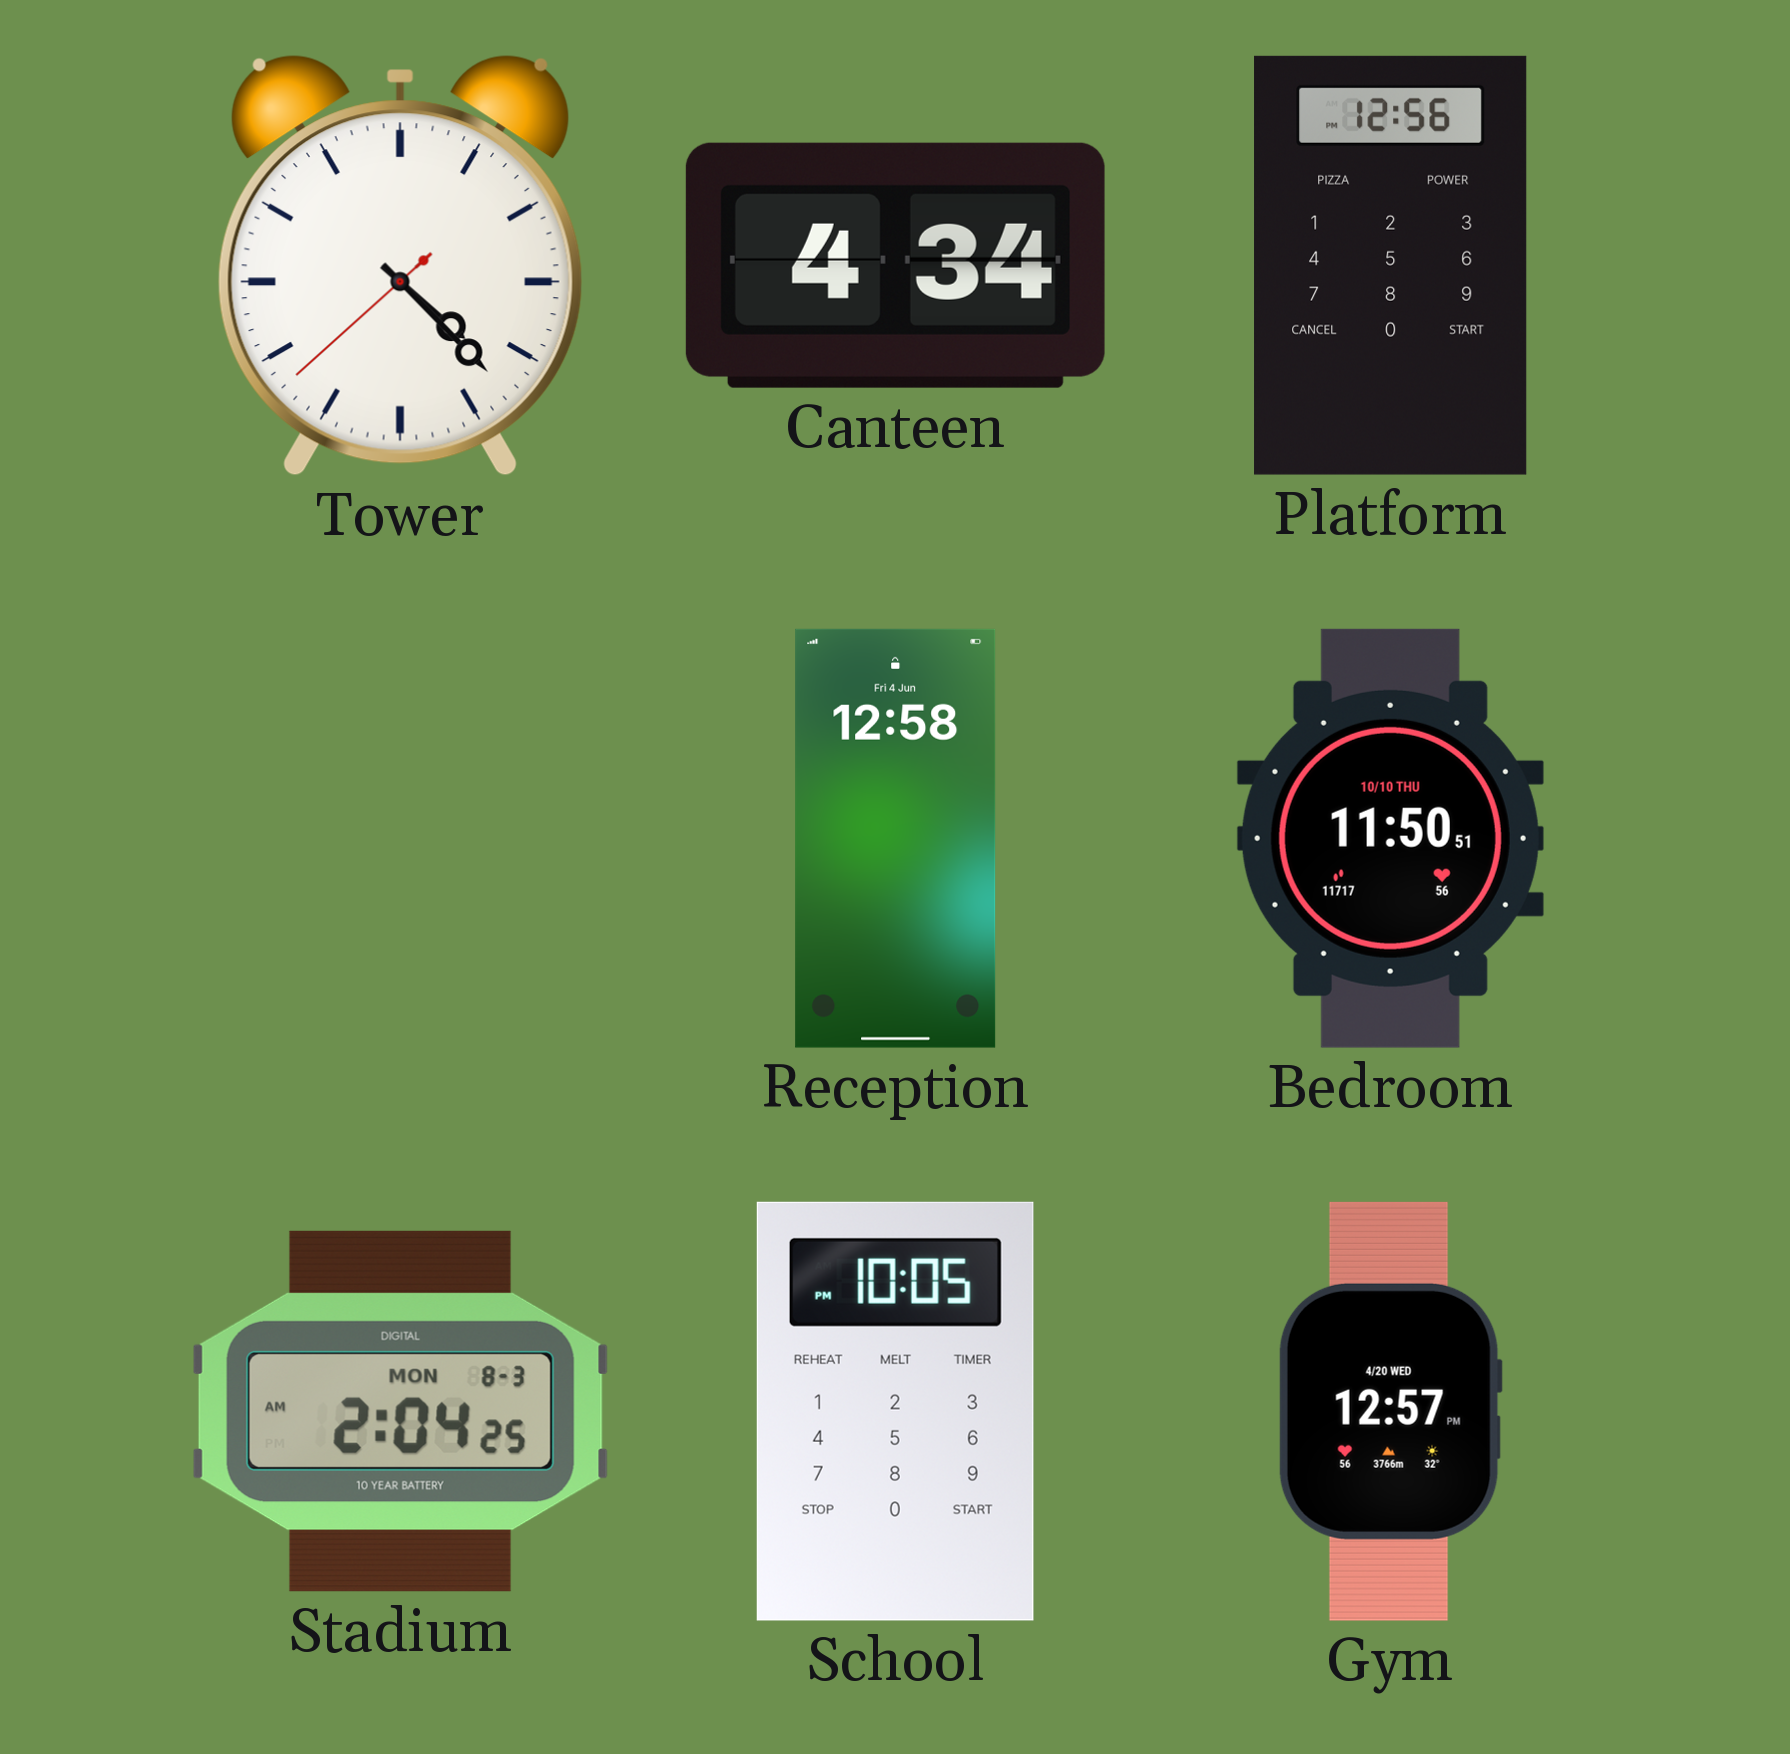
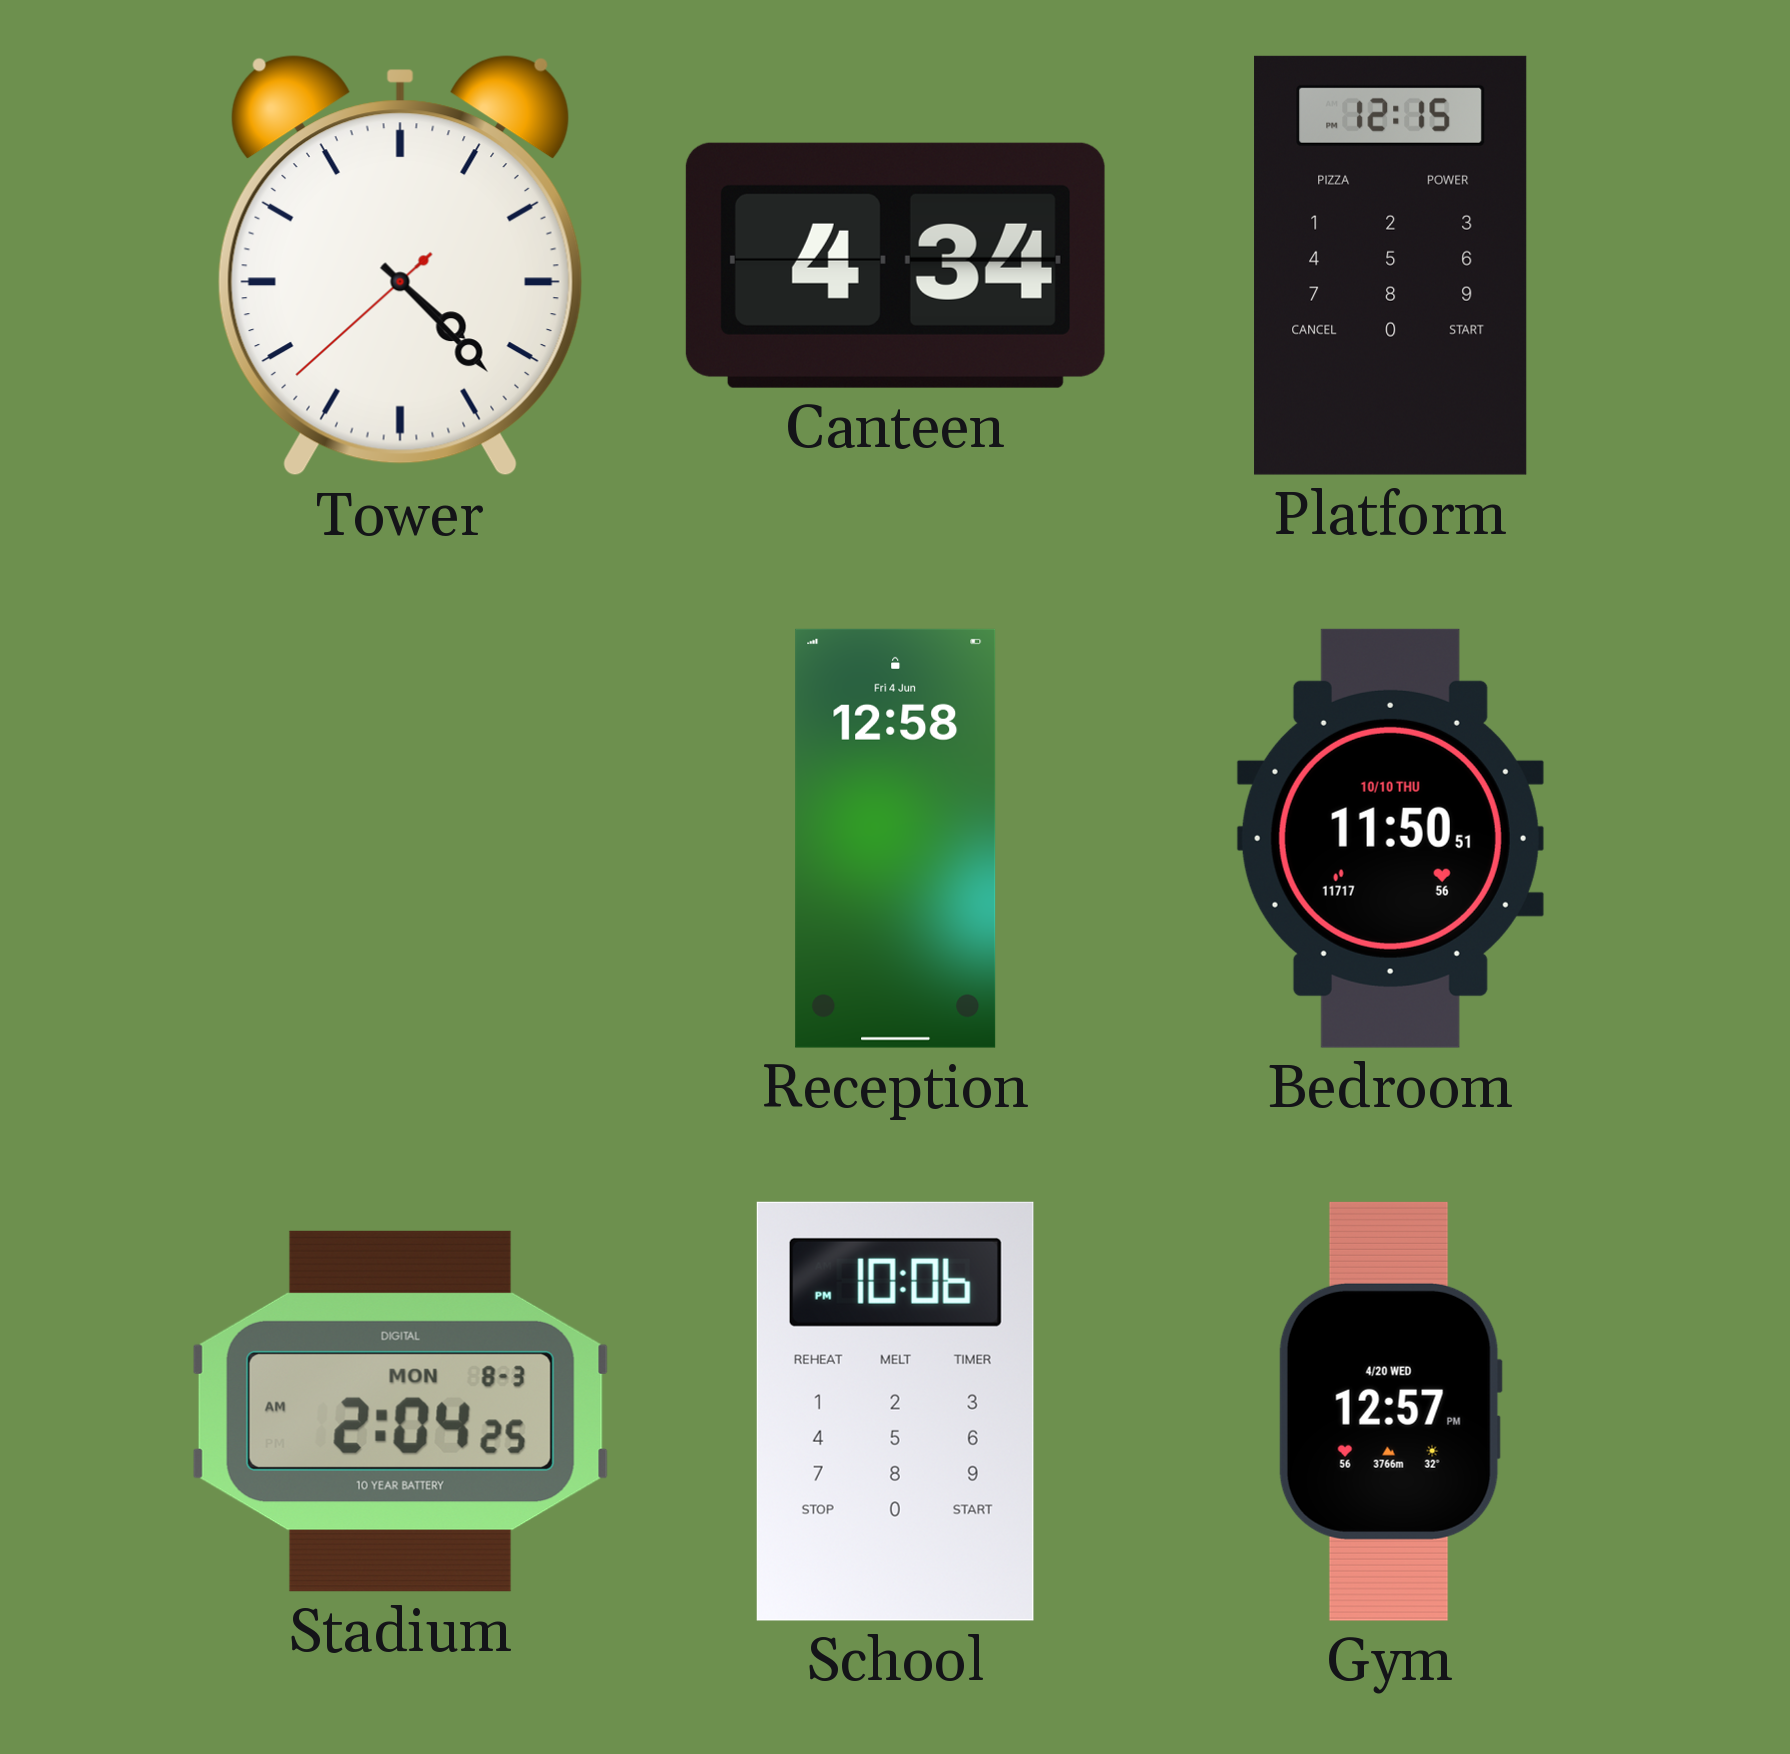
Platform: 12:56 -> 12:15 (1391, 265)
School: 10:05 -> 10:06 (895, 1411)
